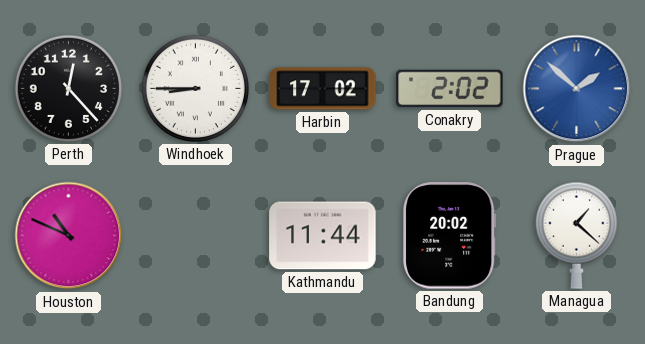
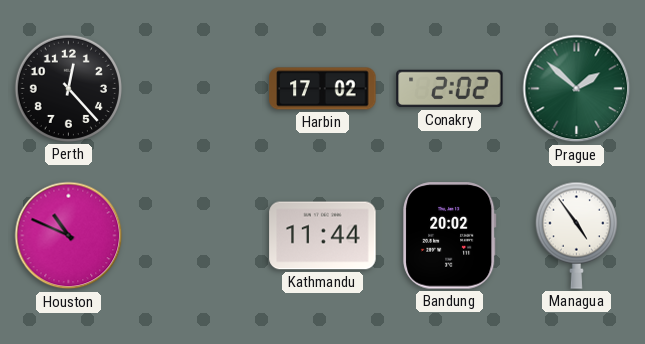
Windhoek: 8:45 -> none (195, 88)
Prague dial: blue -> green (577, 89)
Managua: 1:22 -> 4:54 (576, 235)
